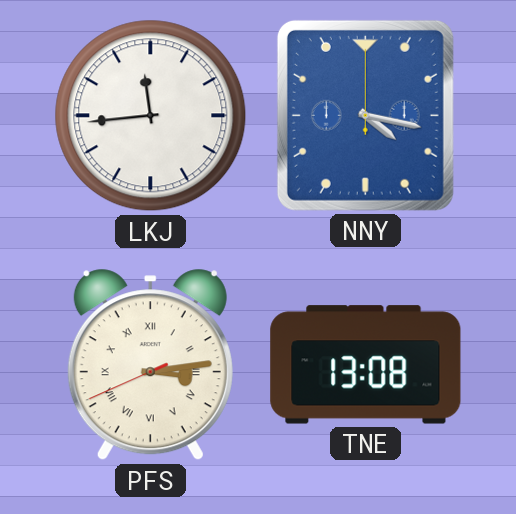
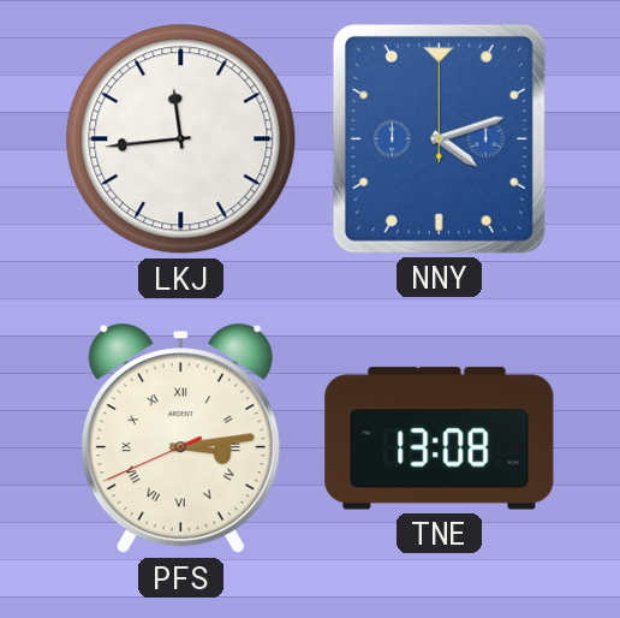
NNY: 4:17 -> 4:12 (439, 138)
